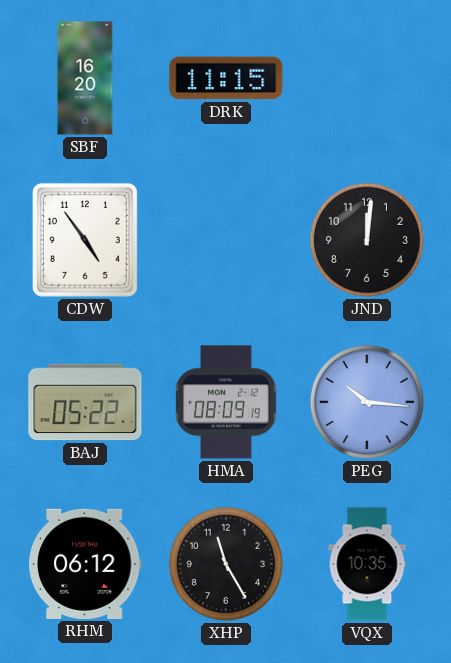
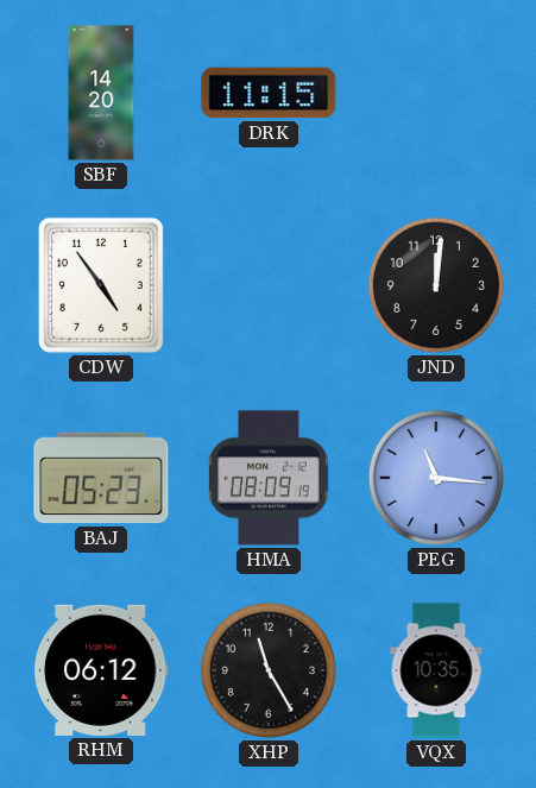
SBF: 16:20 -> 14:20 (101, 93)
BAJ: 05:22 -> 05:23 (101, 478)
PEG: 10:16 -> 11:16 (436, 478)
